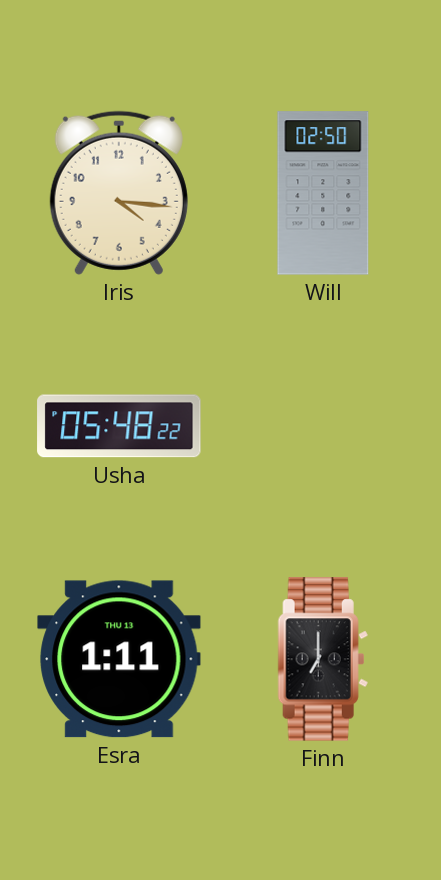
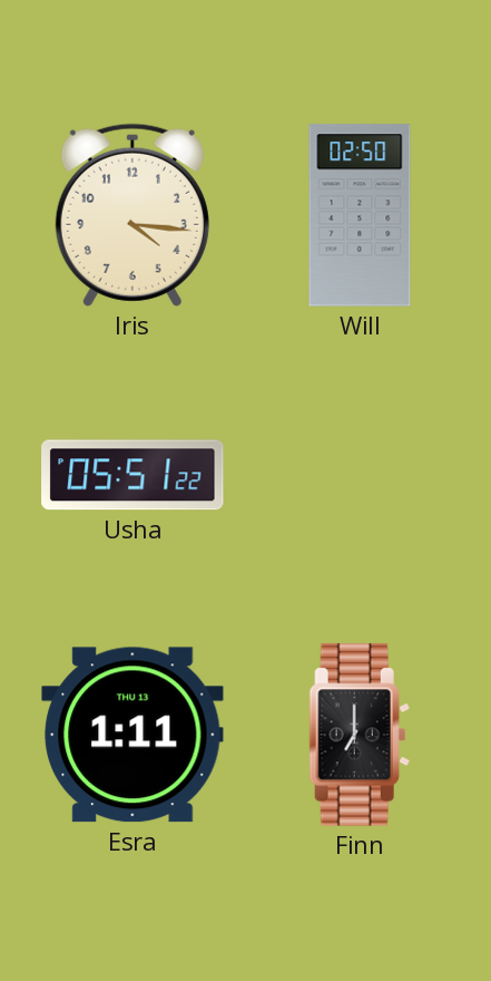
Usha: 05:48 -> 05:51 (132, 475)
